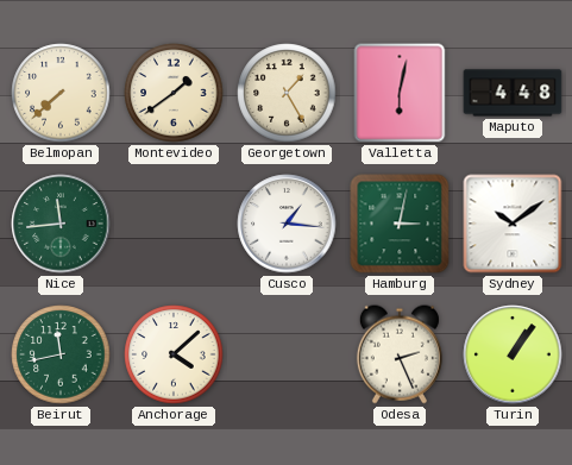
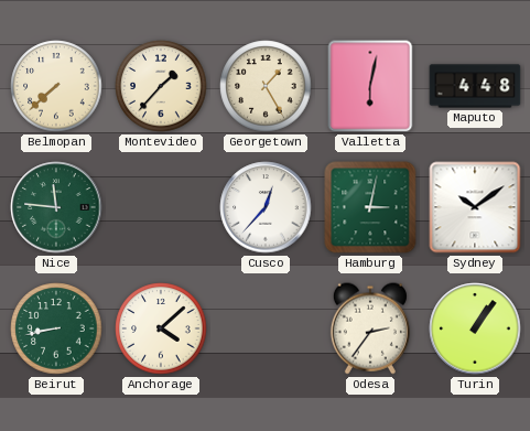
Montevideo: 1:39 -> 1:37 (161, 86)
Nice: 11:44 -> 11:46 (56, 207)
Cusco: 1:16 -> 12:37 (266, 207)
Beirut: 11:43 -> 8:43 (56, 328)
Odesa: 2:26 -> 2:36 (370, 328)
